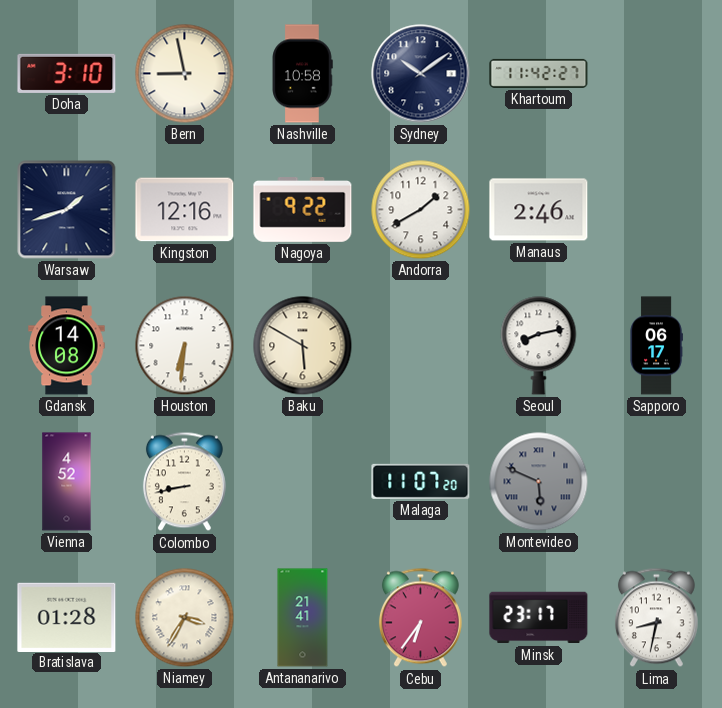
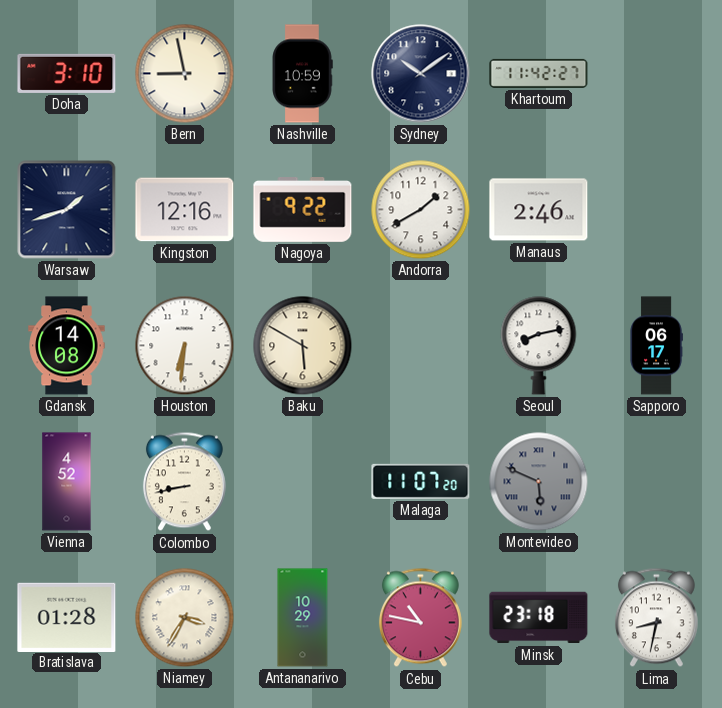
Nashville: 10:58 -> 10:59 (302, 74)
Antananarivo: 21:41 -> 10:29 (303, 618)
Cebu: 6:36 -> 10:47 (420, 618)
Minsk: 23:17 -> 23:18 (539, 618)
